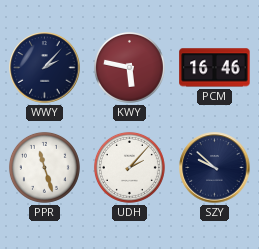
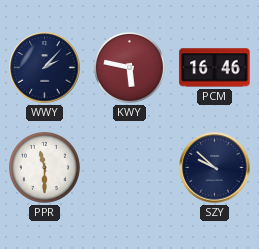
PPR: 11:27 -> 11:30 (44, 167)
UDH: 2:07 -> none (129, 167)
